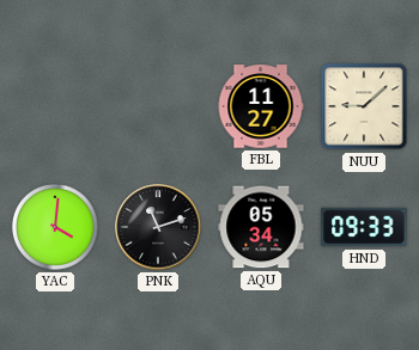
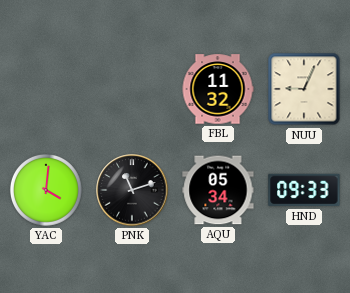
FBL: 11:27 -> 11:32 (218, 89)
NUU: 9:08 -> 9:04 (304, 89)
